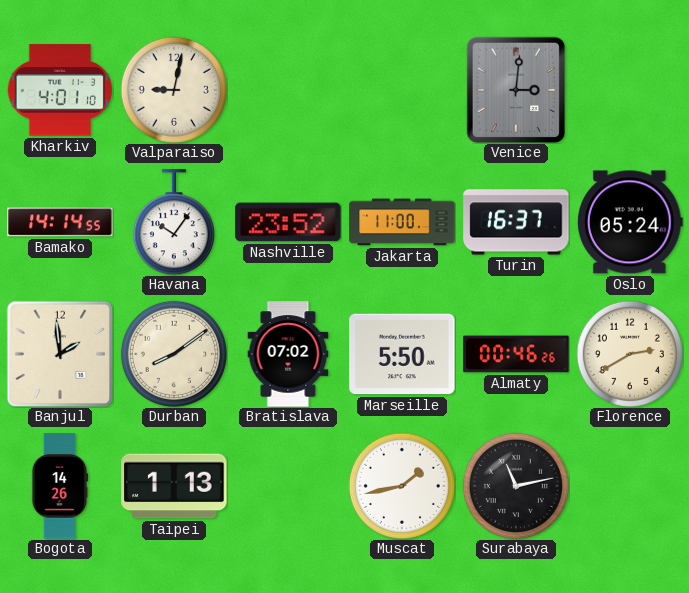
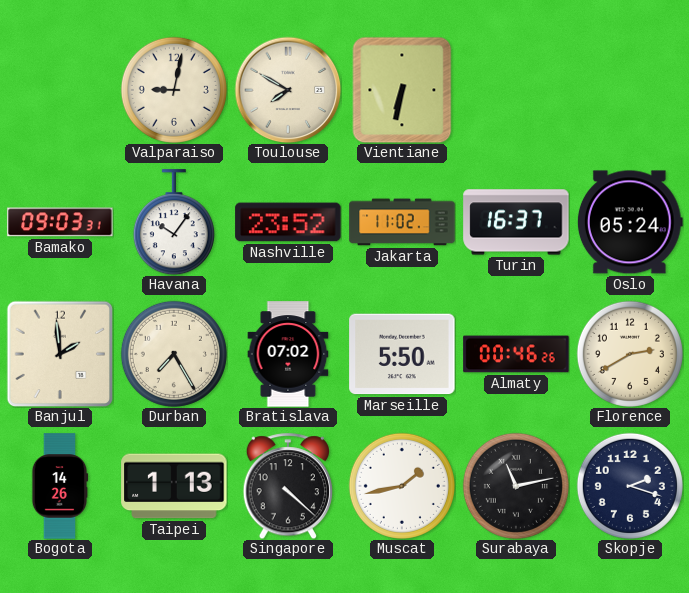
Kharkiv: 4:01 -> none (59, 90)
Toulouse: none -> 7:50 (288, 90)
Vientiane: none -> 6:32 (402, 90)
Venice: 3:01 -> none (516, 90)
Bamako: 14:14 -> 09:03 (60, 222)
Jakarta: 11:00 -> 11:02 (402, 222)
Durban: 8:09 -> 7:25 (174, 354)
Singapore: none -> 4:22 (287, 486)
Skopje: none -> 2:18 (630, 486)
